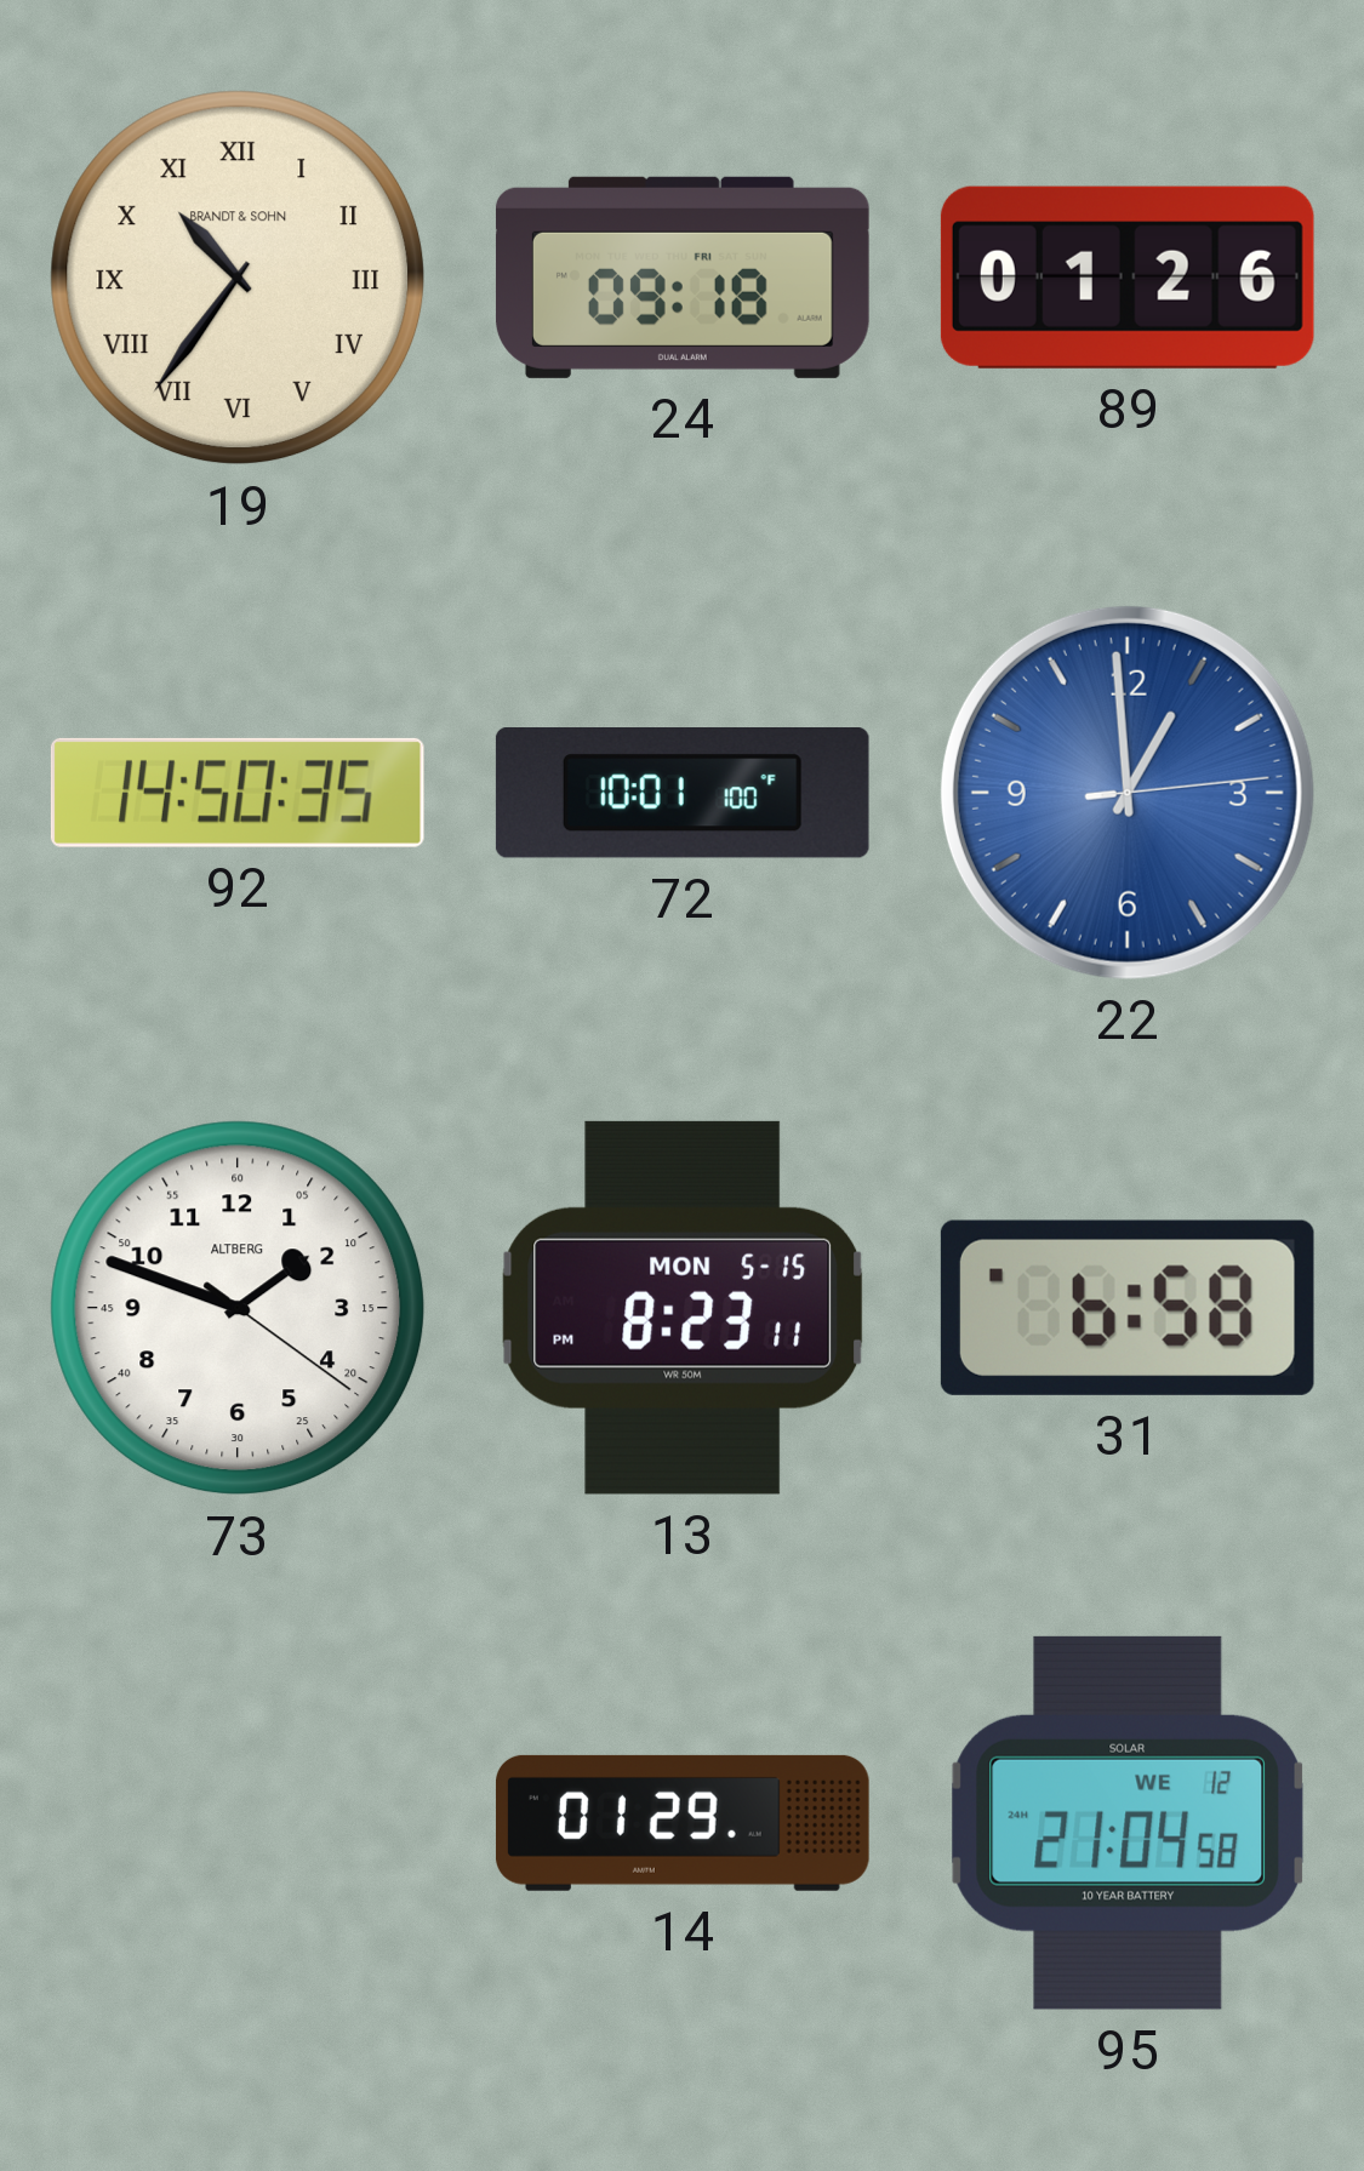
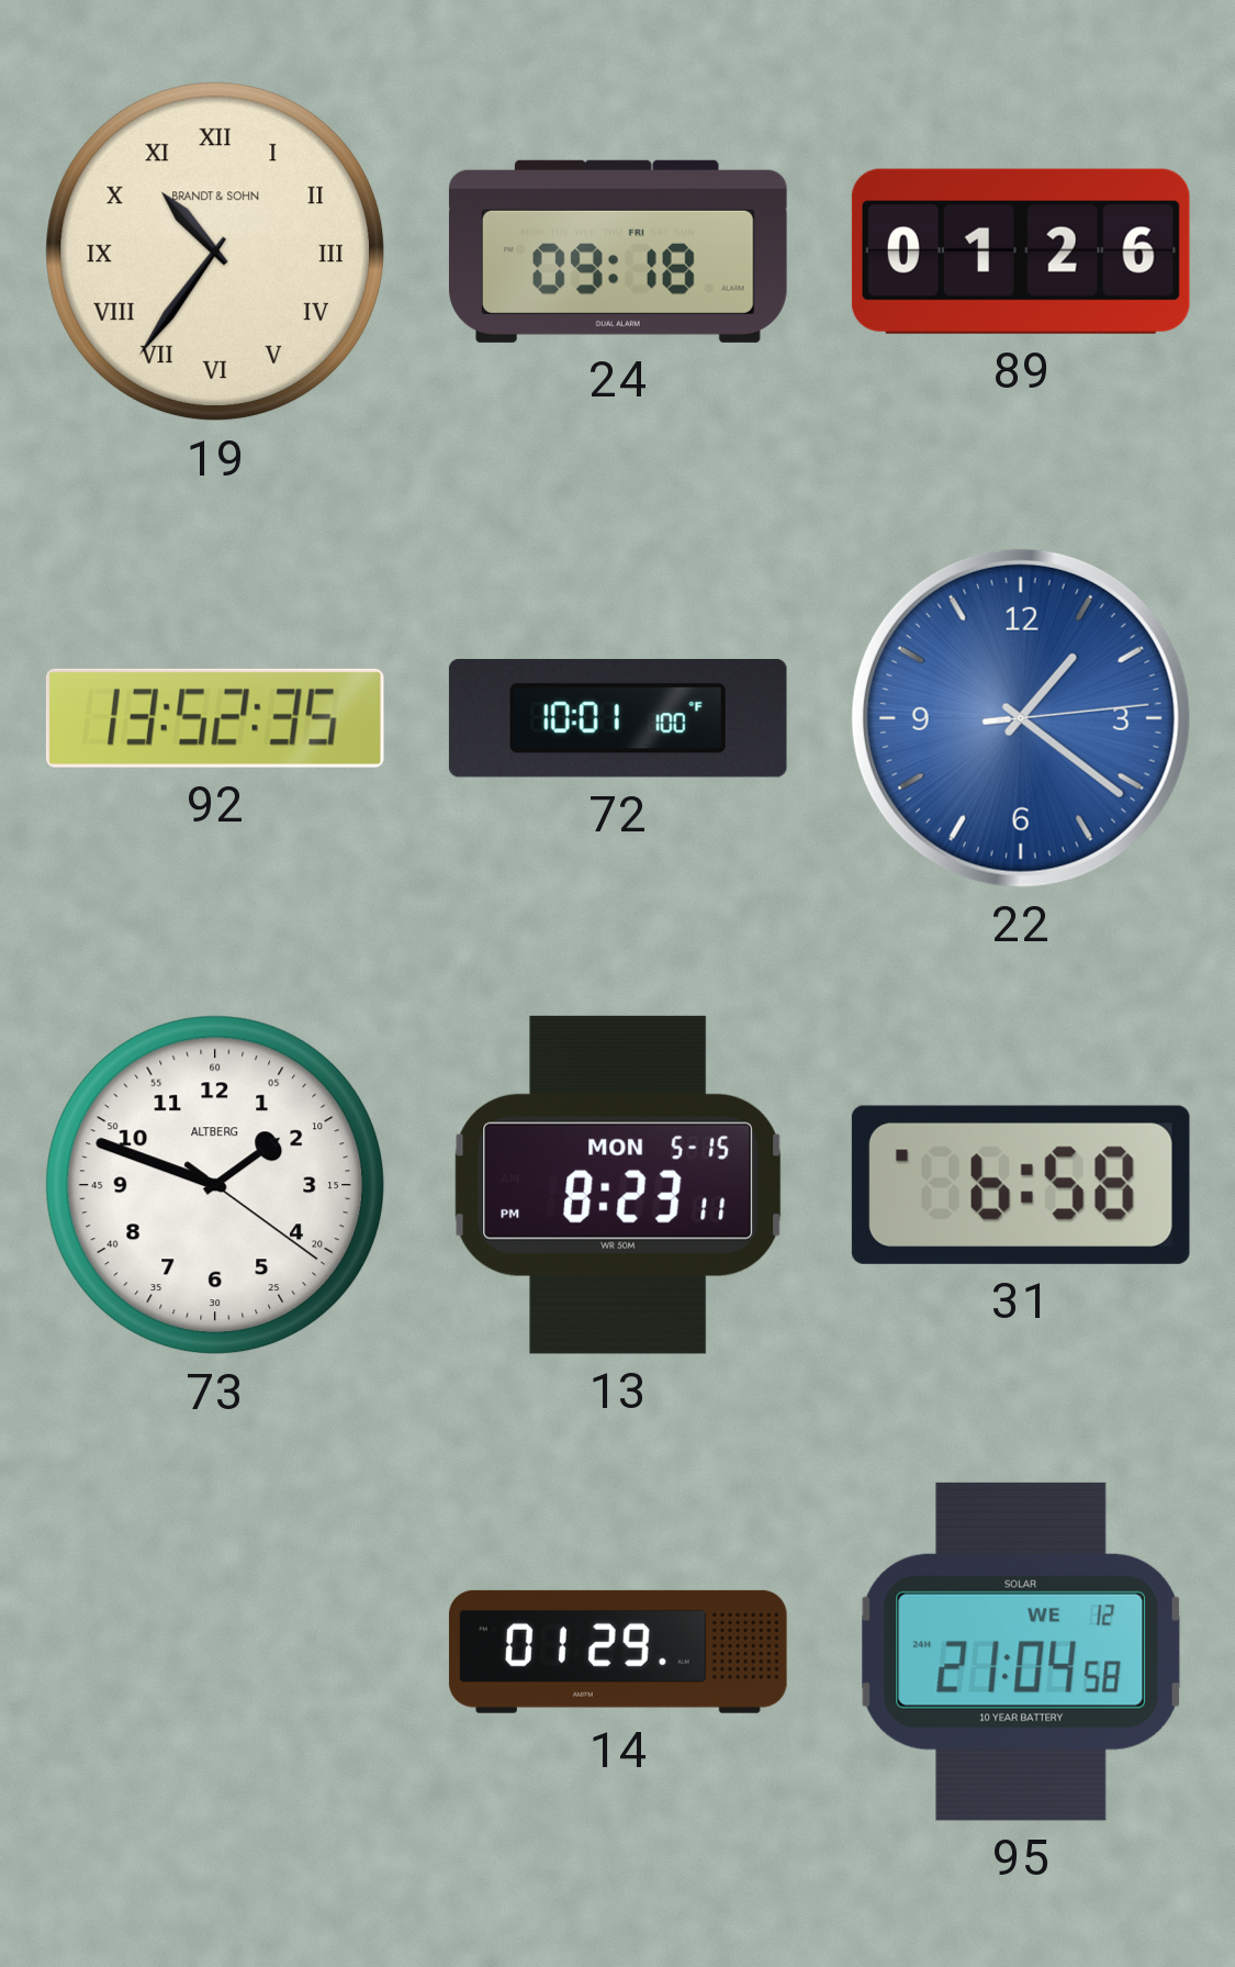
92: 14:50 -> 13:52 (215, 718)
22: 12:59 -> 1:21 (1021, 718)
